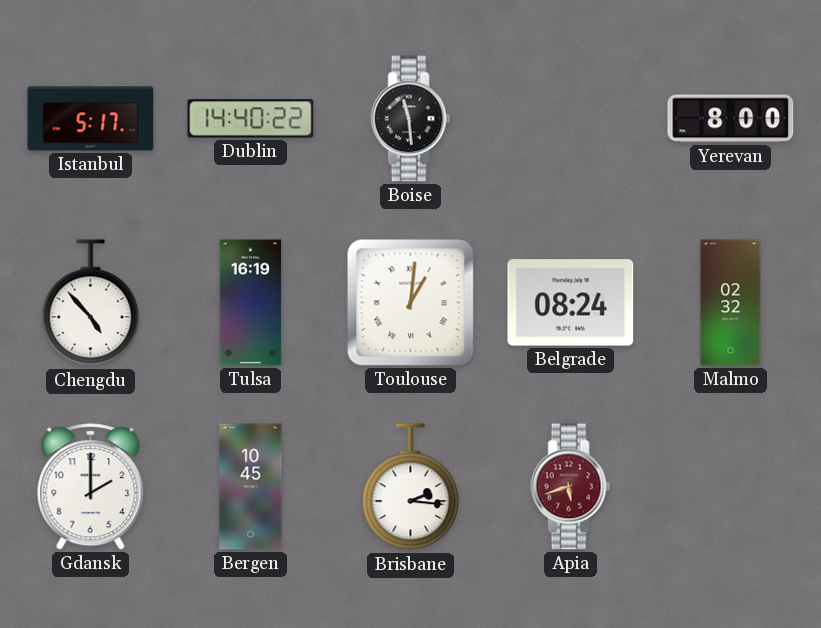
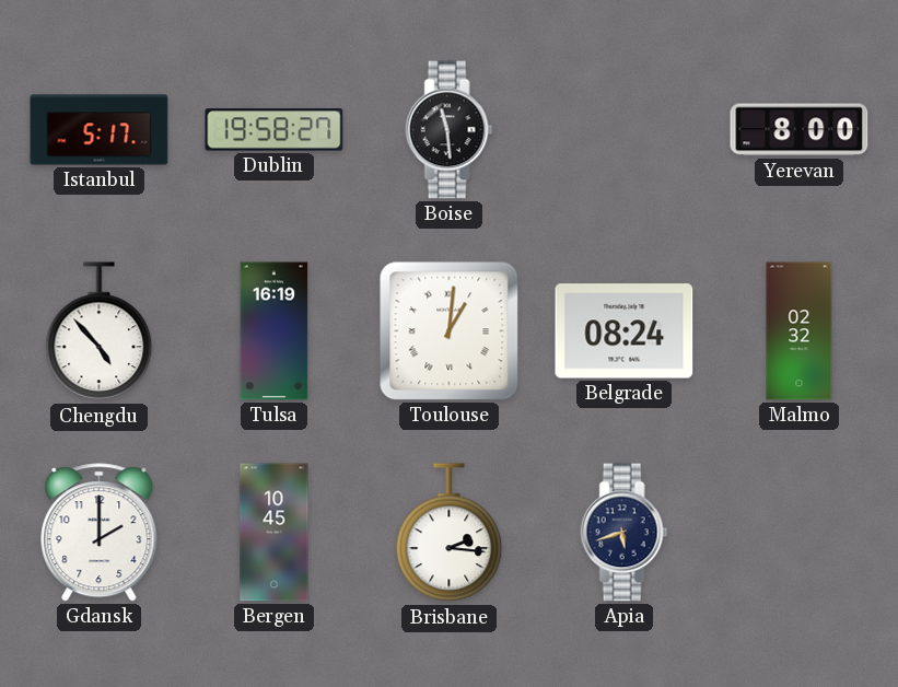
Dublin: 14:40 -> 19:58 (275, 130)
Apia dial: burgundy -> navy (625, 533)
